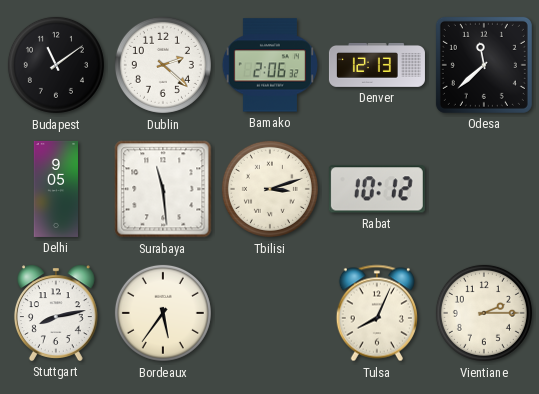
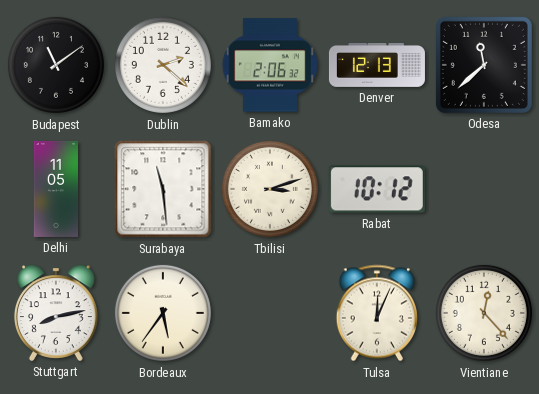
Delhi: 9:05 -> 11:05 (56, 189)
Tulsa: 8:04 -> 12:04 (377, 313)
Vientiane: 2:15 -> 12:23 (484, 313)
